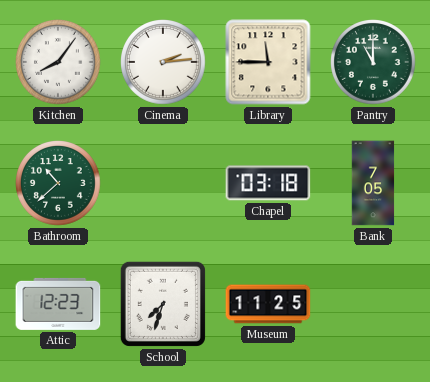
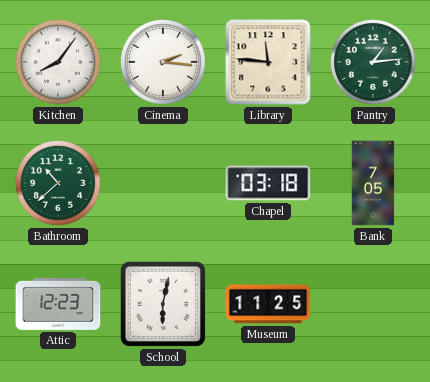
Cinema: 2:14 -> 2:16 (164, 63)
Library: 11:45 -> 11:46 (268, 62)
Pantry: 11:00 -> 1:14 (374, 63)
School: 7:33 -> 6:02 (163, 304)
